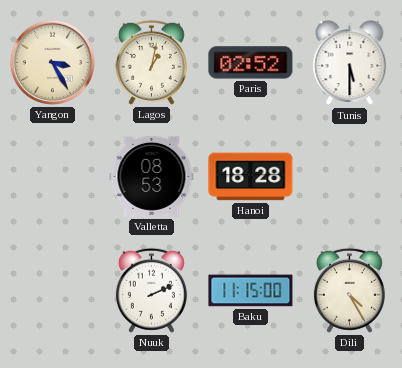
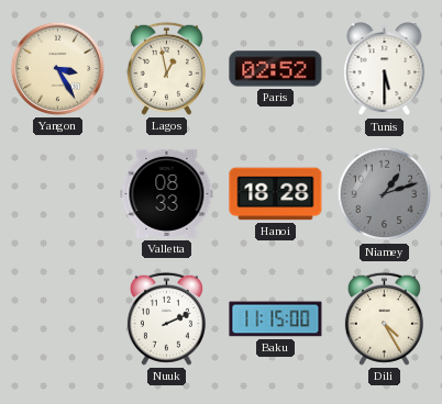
Lagos: 1:02 -> 12:58 (166, 68)
Valletta: 08:53 -> 08:33 (167, 193)
Niamey: none -> 1:12 (385, 194)
